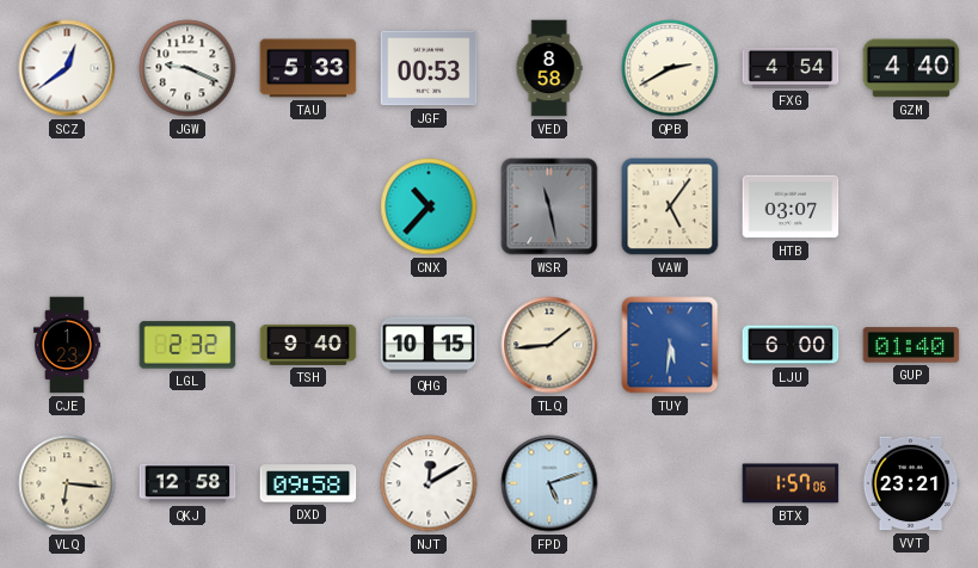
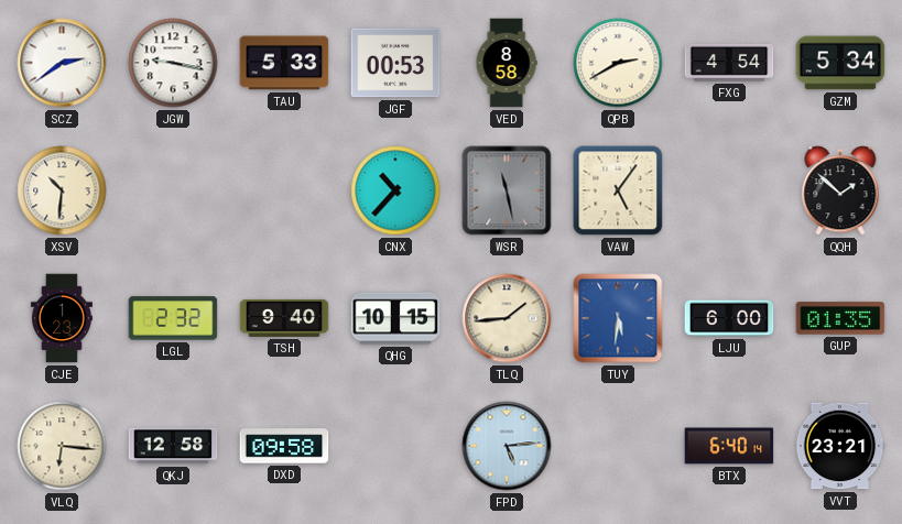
SCZ: 12:39 -> 2:39 (62, 63)
JGW: 9:19 -> 9:17 (173, 63)
GZM: 4:40 -> 5:34 (840, 63)
XSV: none -> 10:31 (62, 190)
HTB: 03:07 -> none (791, 206)
QQH: none -> 1:52 (840, 190)
GUP: 01:40 -> 01:35 (840, 318)
NJT: 12:10 -> none (429, 483)
FPD: 5:12 -> 5:14 (507, 446)
BTX: 1:57 -> 6:40 (729, 446)
